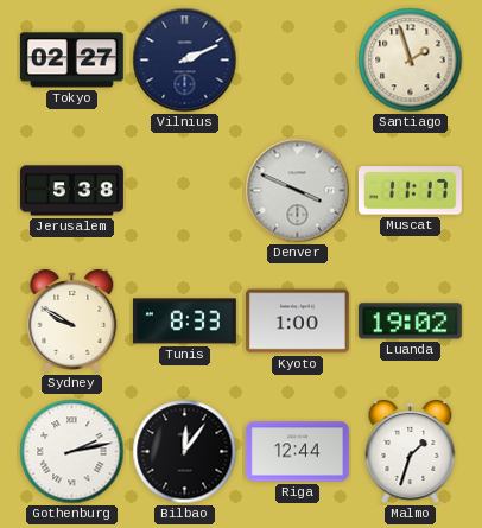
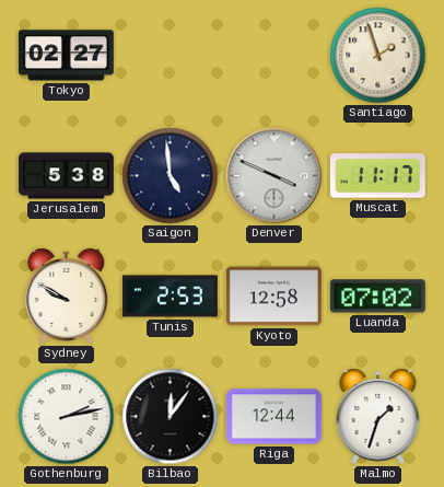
Vilnius: 2:11 -> none (185, 61)
Saigon: none -> 4:59 (171, 176)
Tunis: 8:33 -> 2:53 (170, 297)
Kyoto: 1:00 -> 12:58 (273, 297)
Luanda: 19:02 -> 07:02 (377, 297)
